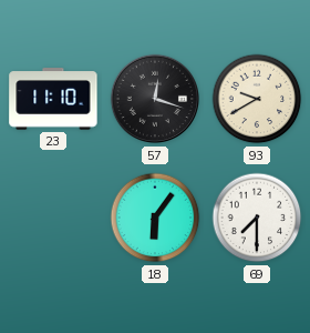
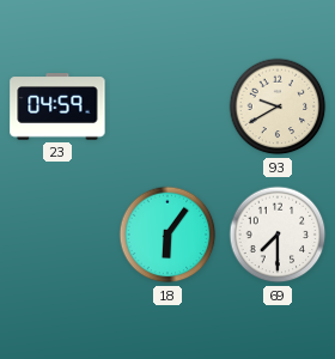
23: 11:10 -> 04:59 (57, 107)
57: 12:18 -> none (155, 99)
